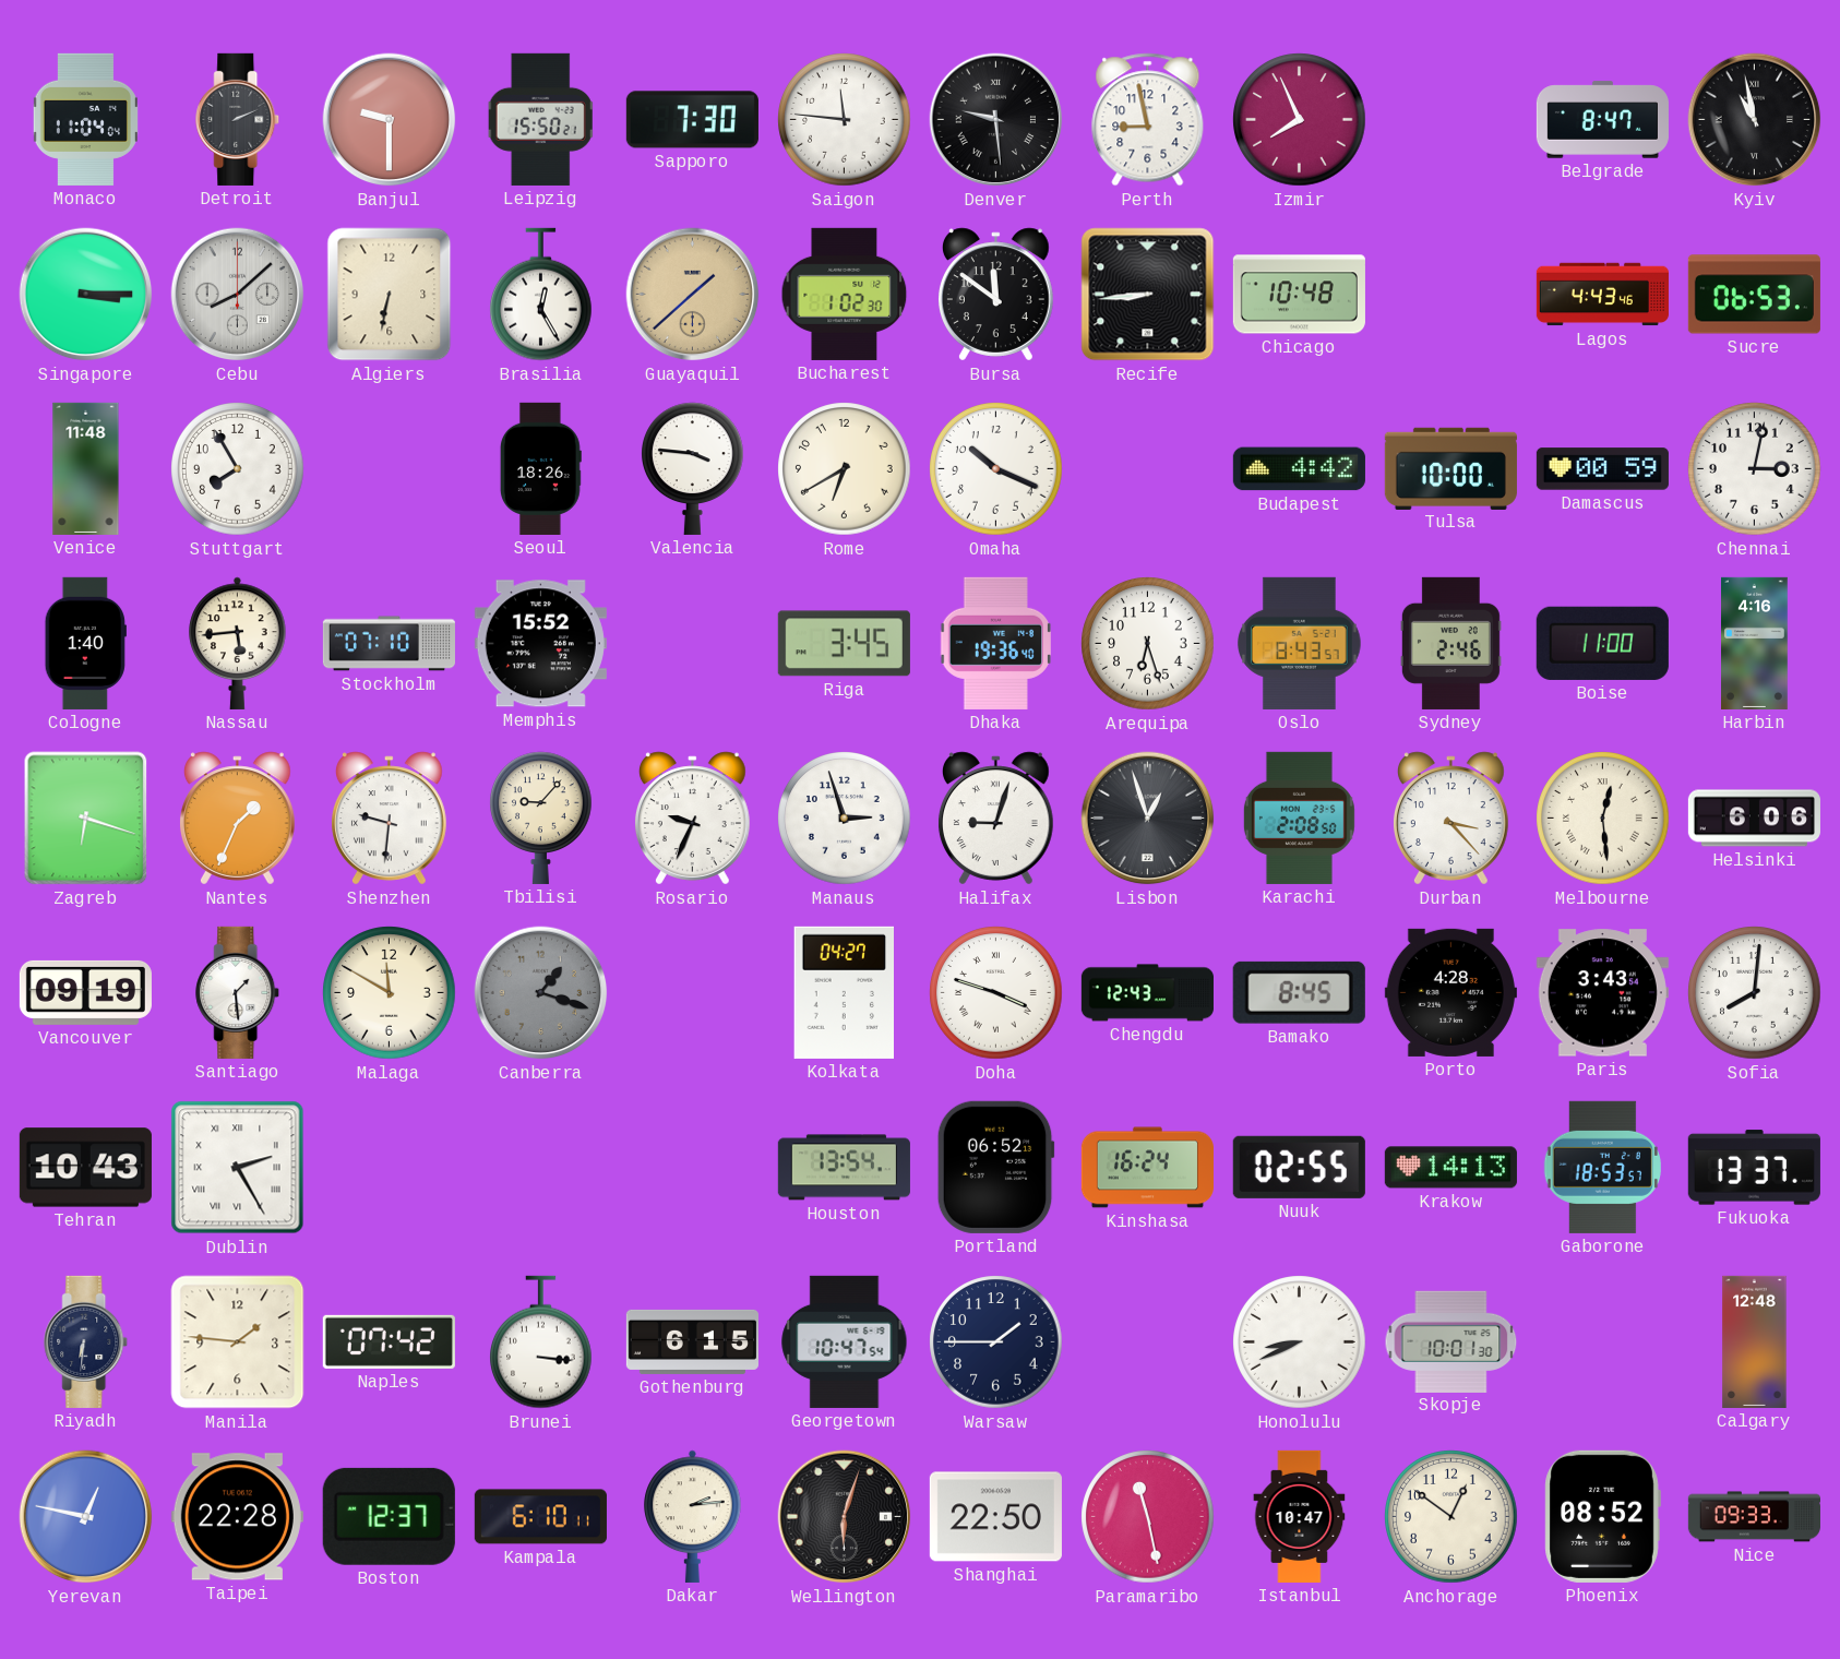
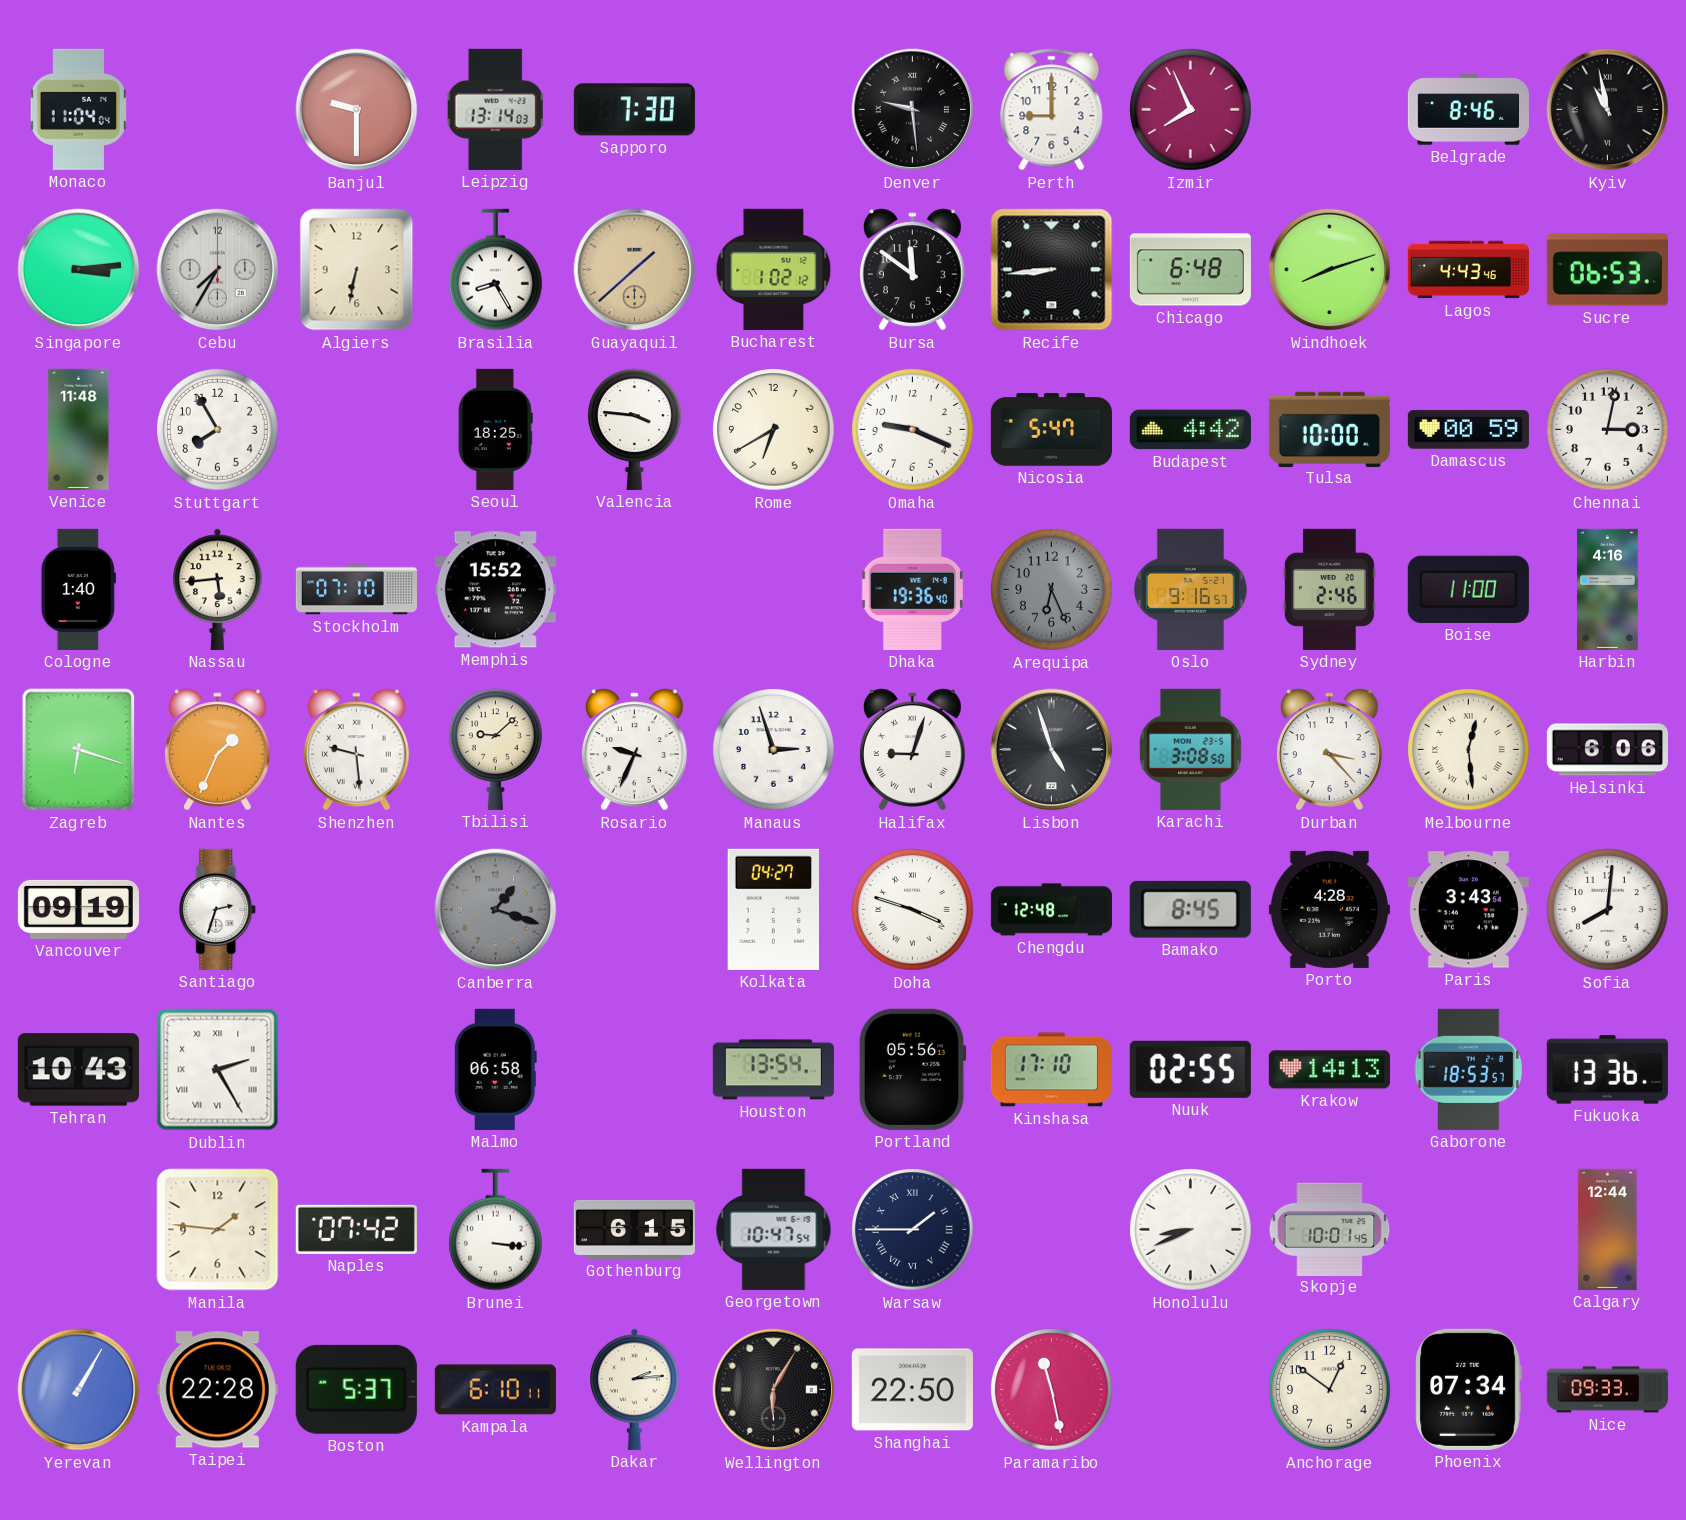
Detroit: 2:11 -> none (238, 119)
Leipzig: 15:50 -> 13:14 (495, 109)
Saigon: 11:46 -> none (845, 120)
Perth: 8:58 -> 9:00 (1052, 110)
Belgrade: 8:47 -> 8:46 (1468, 110)
Singapore: 3:15 -> 3:14 (79, 270)
Cebu: 8:08 -> 7:35 (218, 270)
Brasilia: 12:25 -> 8:25 (496, 270)
Bucharest: 1:02:30 -> 1:02:12 (774, 269)
Chicago: 10:48 -> 6:48 (1190, 270)
Windhoek: none -> 8:12 (1330, 270)
Seoul: 18:26 -> 18:25 (495, 429)
Omaha: 10:19 -> 9:19 (913, 430)
Nicosia: none -> 5:47 (1051, 430)
Riga: 3:45 -> none (844, 644)
Arequipa: 6:27 -> 6:26 (1052, 590)
Arequipa dial: white -> grey (1052, 590)
Oslo: 8:43 -> 9:16 (1191, 589)
Shenzhen: 9:31 -> 9:29 (356, 750)
Tbilisi: 9:07 -> 9:08 (496, 749)
Lisbon: 12:57 -> 4:57 (1052, 750)
Karachi: 2:08 -> 3:08 (1190, 749)
Santiago: 1:29 -> 2:33 (218, 909)
Malaga: 11:50 -> none (390, 993)
Chengdu: 12:43 -> 12:48 (1051, 910)
Malmo: none -> 06:58 (495, 1069)
Portland: 06:52 -> 05:56 (912, 1069)
Kinshasa: 16:24 -> 17:10 (1051, 1070)
Fukuoka: 13:37 -> 13:36 (1607, 1070)
Riyadh: 6:31 -> none (86, 1341)
Warsaw numerals: Arabic -> Roman (913, 1230)
Skopje: 10:01:30 -> 10:01:45 (1330, 1229)
Calgary: 12:48 -> 12:44 (1608, 1229)
Yerevan: 12:47 -> 1:05 (79, 1390)
Boston: 12:37 -> 5:37 (356, 1389)
Wellington: 6:03 -> 6:05 (774, 1390)
Istanbul: 10:47 -> none (1300, 1516)
Phoenix: 08:52 -> 07:34 (1468, 1389)
